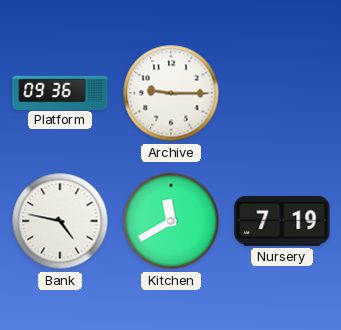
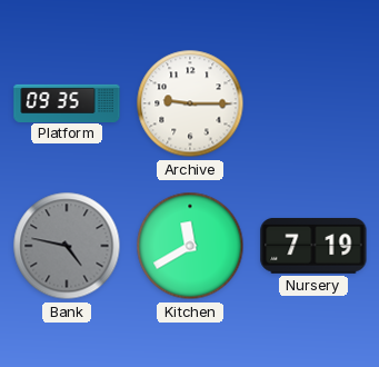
Platform: 09:36 -> 09:35 (67, 102)
Bank dial: white -> grey (67, 246)
